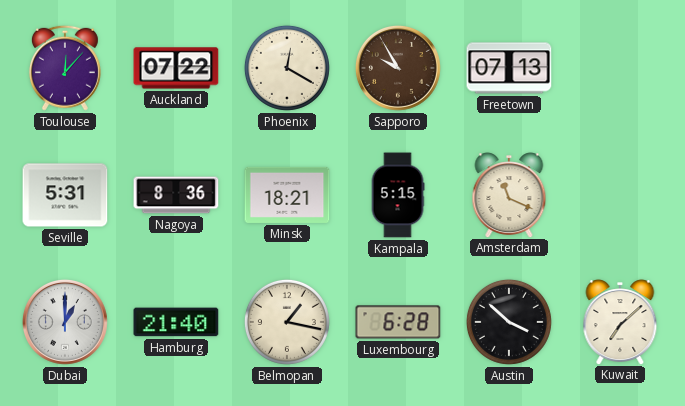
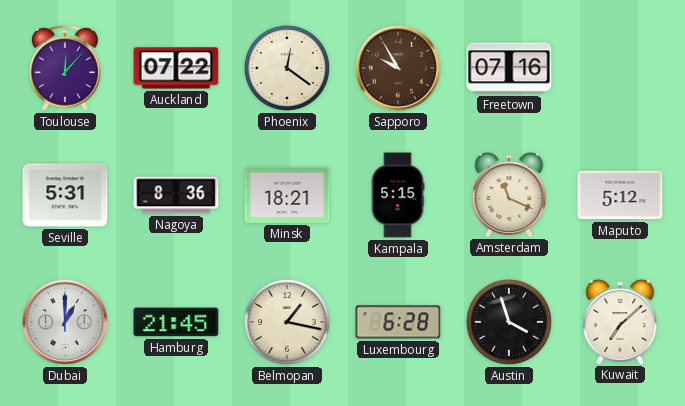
Phoenix: 12:20 -> 12:21 (287, 68)
Freetown: 07:13 -> 07:16 (509, 68)
Maputo: none -> 5:12 (620, 195)
Hamburg: 21:40 -> 21:45 (176, 322)
Austin: 3:52 -> 3:57 (509, 322)
